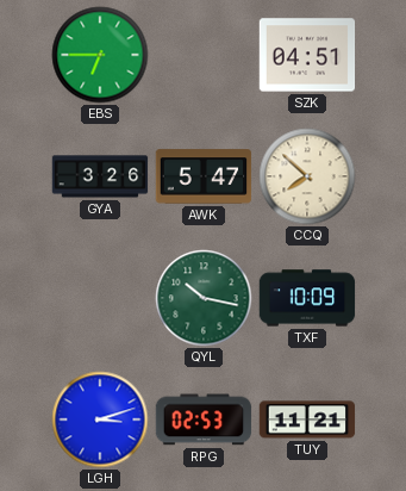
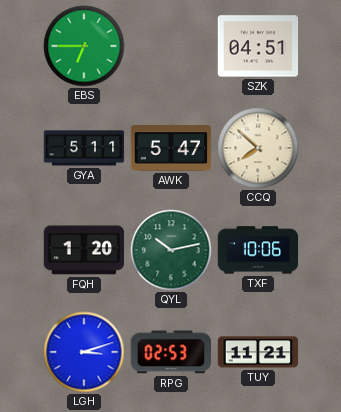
GYA: 3:26 -> 5:11 (84, 148)
FQH: none -> 1:20 (84, 250)
QYL: 10:17 -> 10:13 (171, 250)
TXF: 10:09 -> 10:06 (258, 250)
